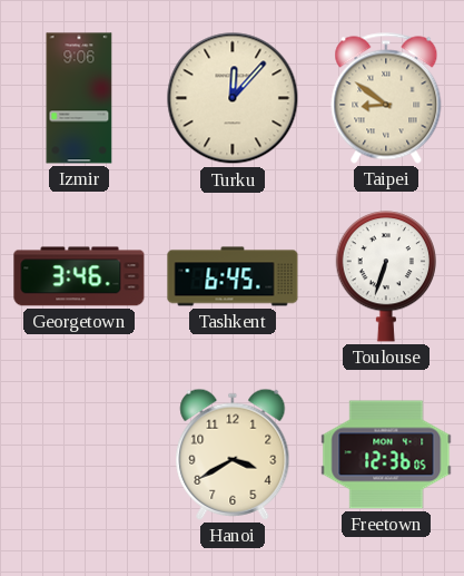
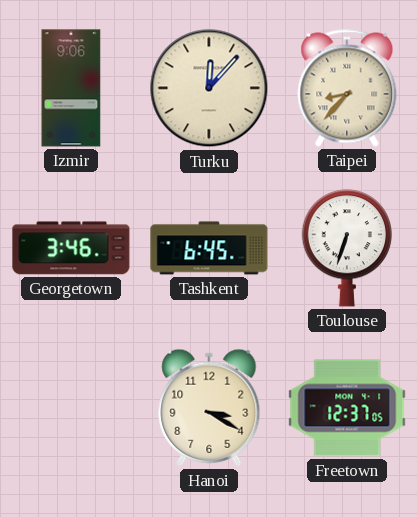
Taipei: 8:51 -> 8:37 (347, 88)
Hanoi: 3:40 -> 3:20 (209, 408)
Freetown: 12:36 -> 12:37 (347, 408)
